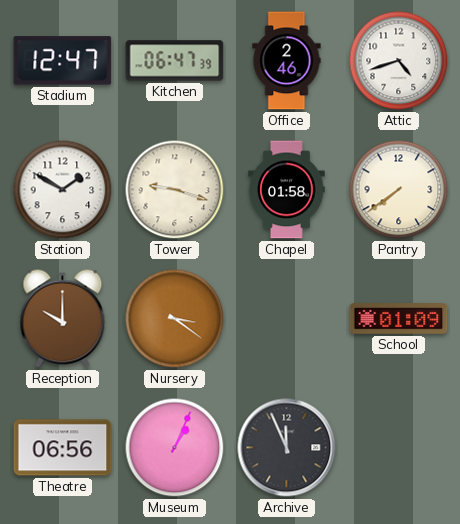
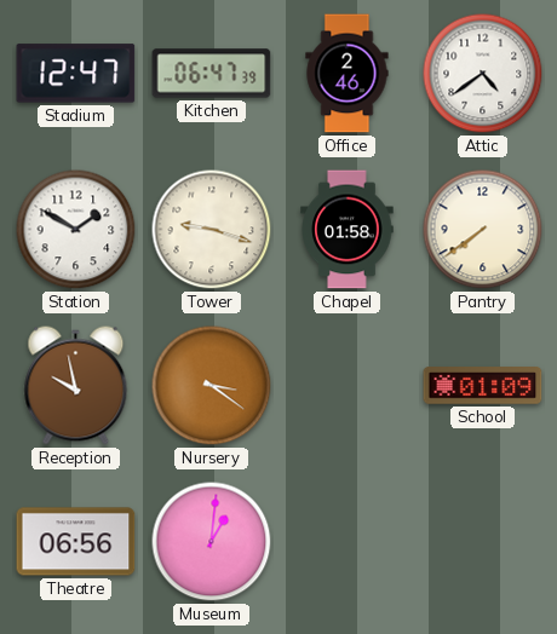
Attic: 4:42 -> 4:39 (483, 74)
Reception: 10:00 -> 9:58 (76, 386)
Museum: 1:04 -> 1:01 (212, 542)
Archive: 11:56 -> none (287, 448)
